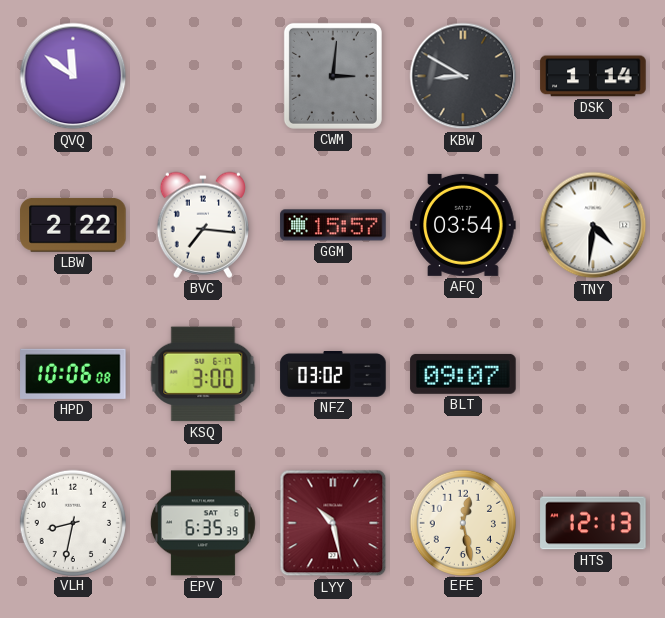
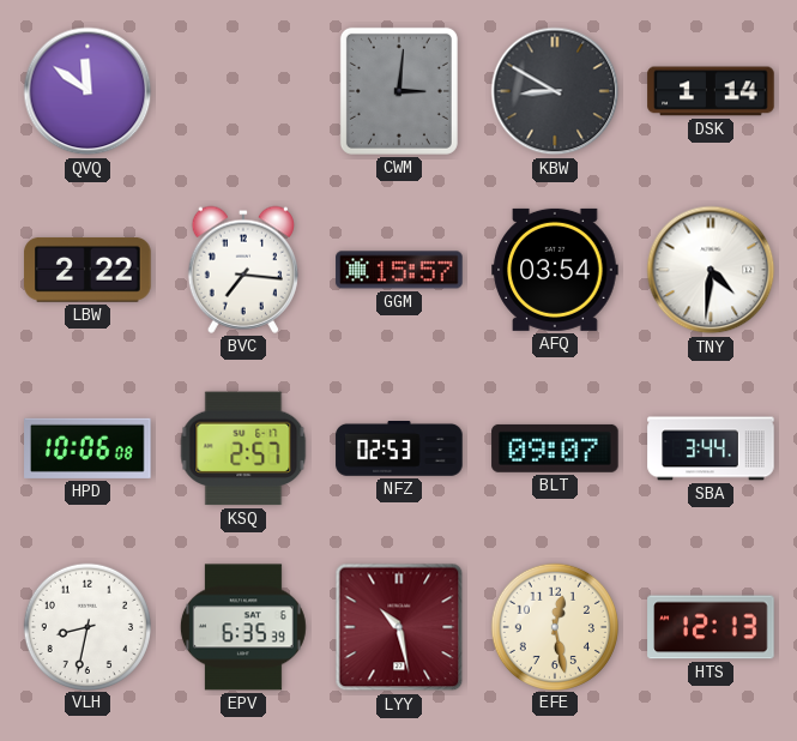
KSQ: 3:00 -> 2:57 (243, 448)
NFZ: 03:02 -> 02:53 (399, 450)
SBA: none -> 3:44 (711, 448)
